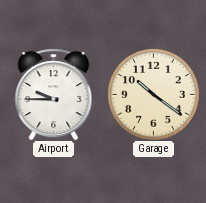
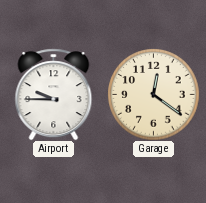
Garage: 10:21 -> 12:21 (153, 94)
